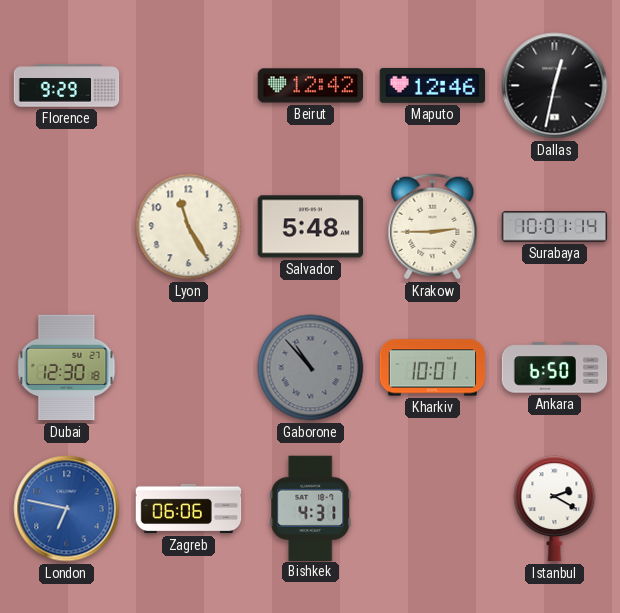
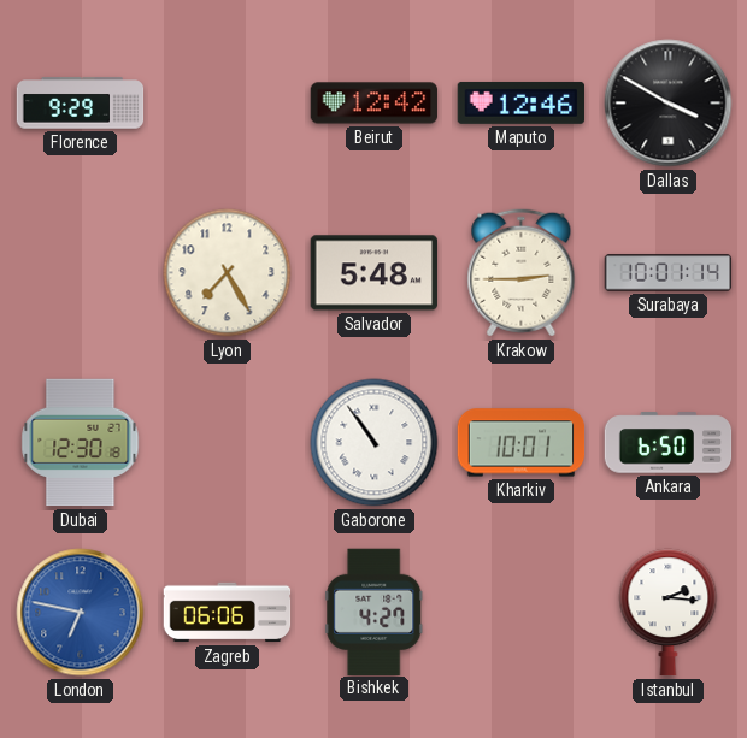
Dallas: 12:32 -> 3:50 (669, 104)
Lyon: 11:25 -> 7:25 (228, 273)
Gaborone: 10:53 -> 10:54 (375, 443)
Gaborone dial: grey -> white (375, 443)
Bishkek: 4:31 -> 4:27 (375, 612)
Istanbul: 2:20 -> 2:16 (669, 613)
